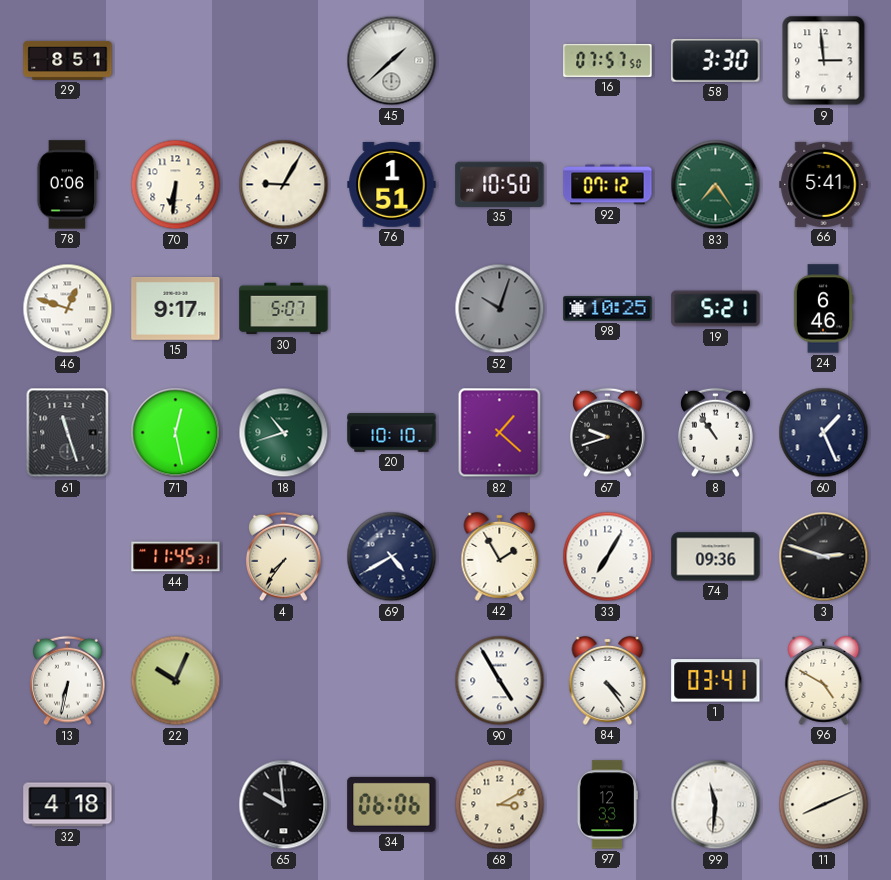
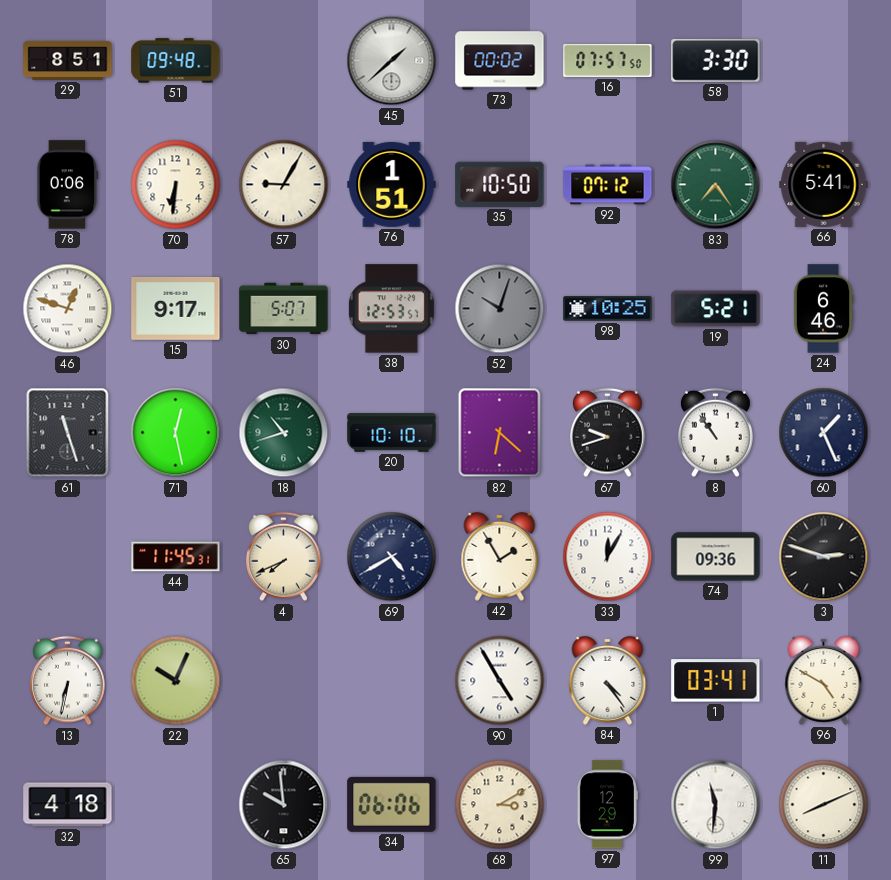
51: none -> 09:48 (176, 61)
73: none -> 00:02 (500, 61)
9: 2:59 -> none (824, 61)
38: none -> 12:53 (391, 309)
82: 1:22 -> 6:22 (500, 433)
4: 7:36 -> 7:41 (284, 557)
33: 7:05 -> 12:05 (608, 557)
97: 12:33 -> 12:29 (607, 805)
